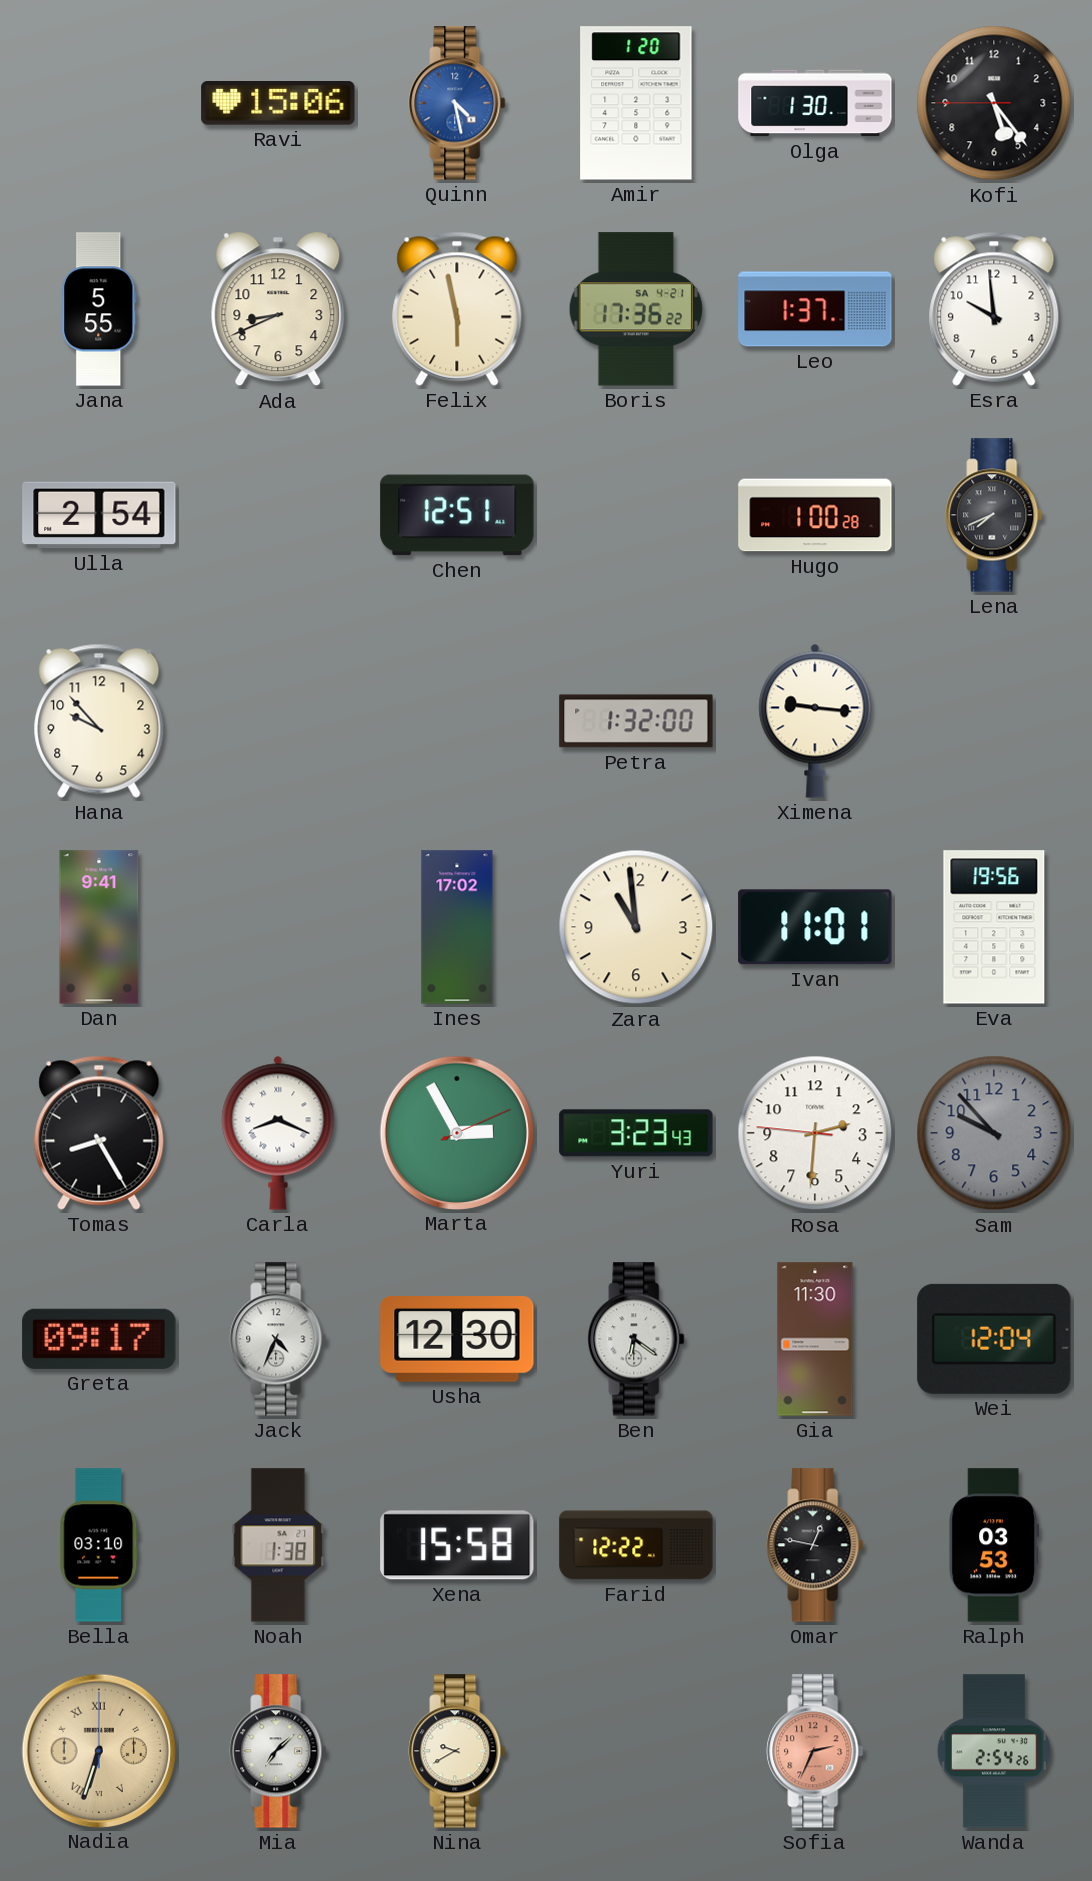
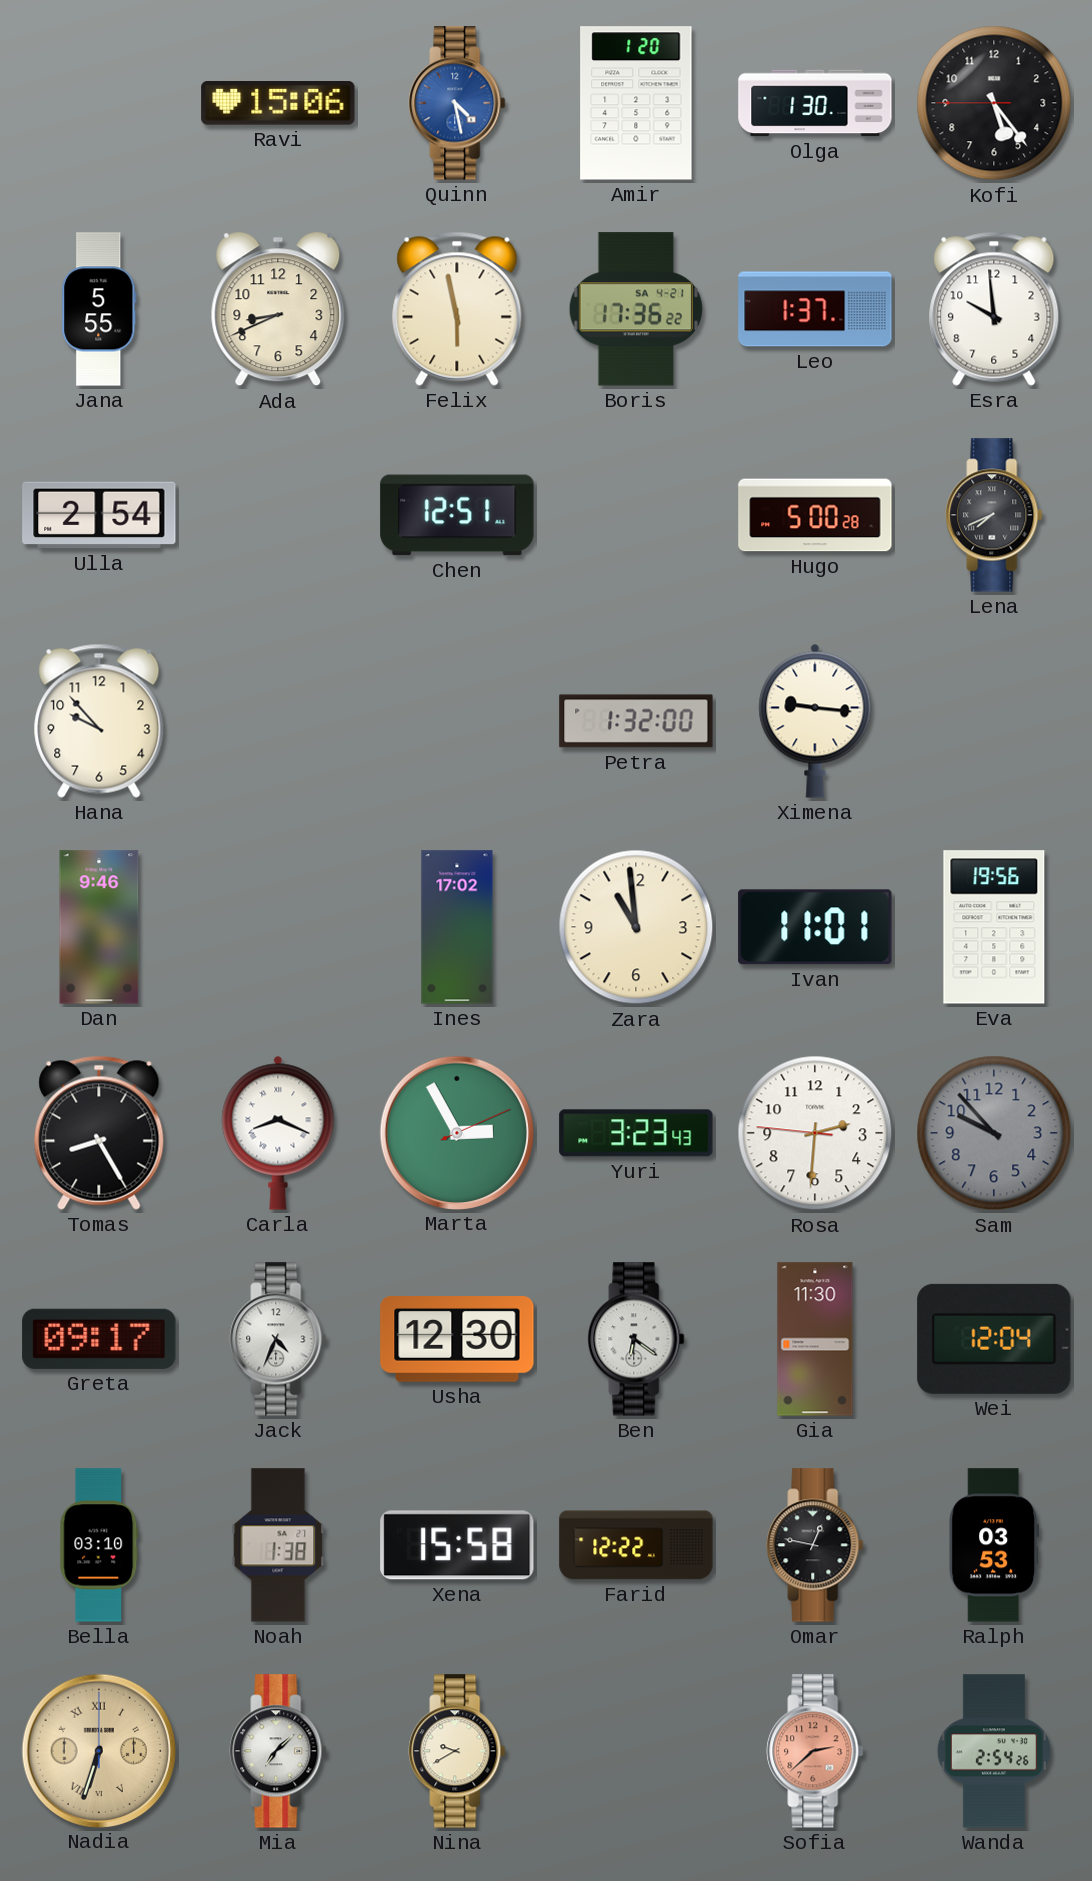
Hugo: 1:00 -> 5:00 (815, 515)
Dan: 9:41 -> 9:46 (99, 927)
Sofia: 2:34 -> 2:38 (815, 1751)
